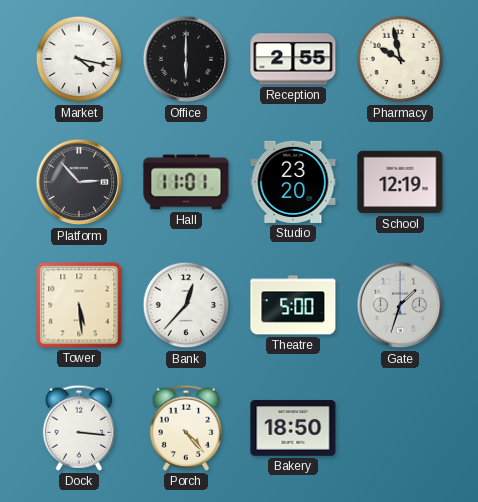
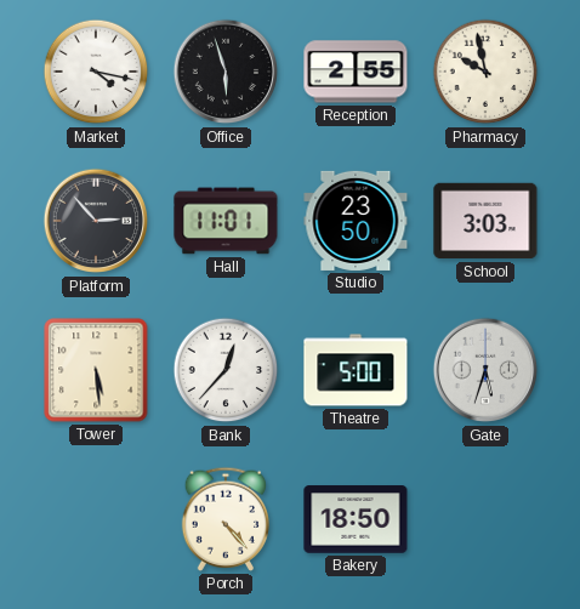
Office: 6:00 -> 5:57 (226, 72)
Studio: 23:20 -> 23:50 (356, 221)
School: 12:19 -> 3:03 (485, 221)
Gate: 1:33 -> 5:33 (485, 370)
Dock: 3:16 -> none (79, 428)
